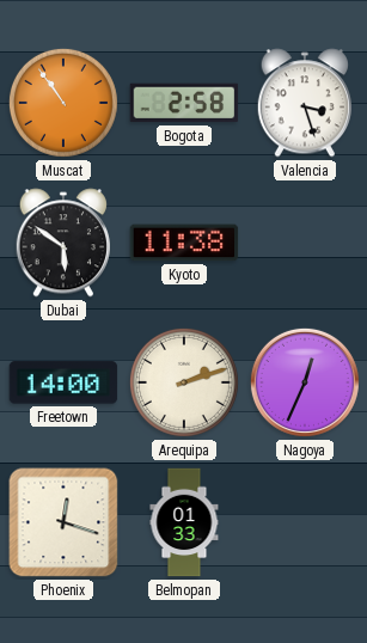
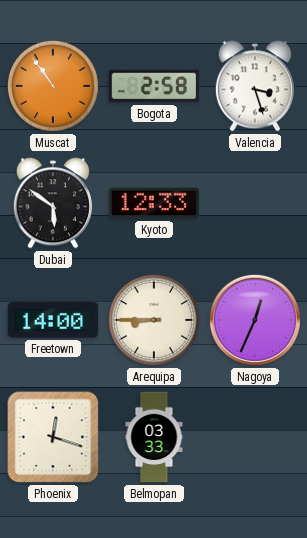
Kyoto: 11:38 -> 12:33 (154, 203)
Arequipa: 2:12 -> 8:45 (154, 320)
Belmopan: 01:33 -> 03:33 (154, 437)
